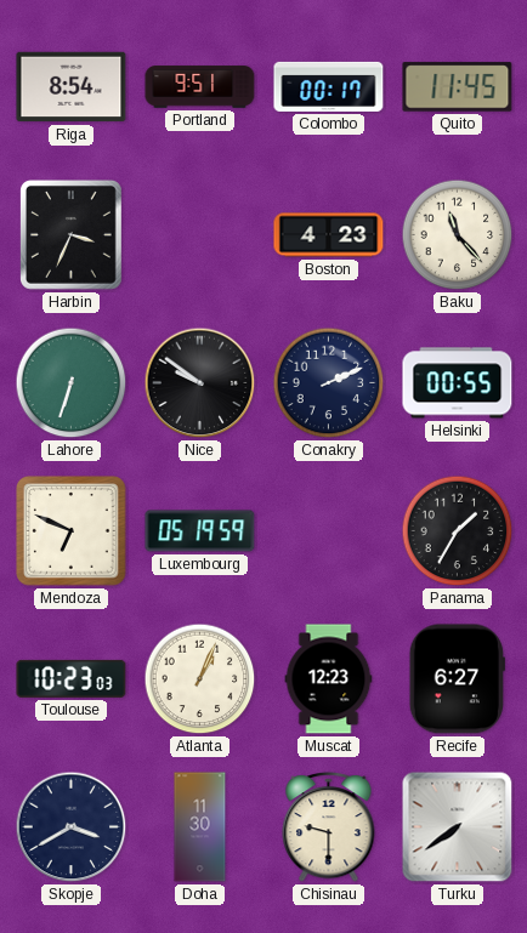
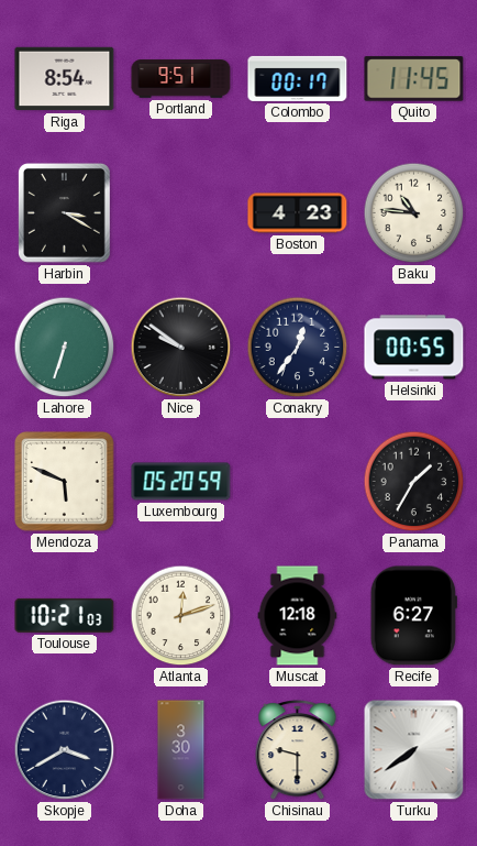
Harbin: 3:34 -> 3:20 (64, 213)
Baku: 11:23 -> 10:46 (414, 213)
Conakry: 2:11 -> 12:36 (298, 348)
Mendoza: 6:49 -> 5:49 (65, 482)
Luxembourg: 05:19 -> 05:20 (181, 482)
Toulouse: 10:23 -> 10:21 (65, 615)
Atlanta: 1:04 -> 12:12 (181, 616)
Muscat: 12:23 -> 12:18 (298, 616)
Doha: 11:30 -> 3:30 (181, 750)
